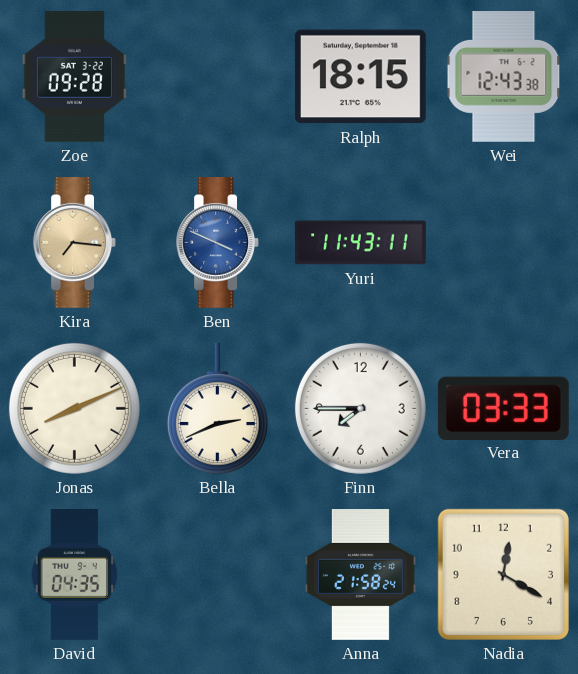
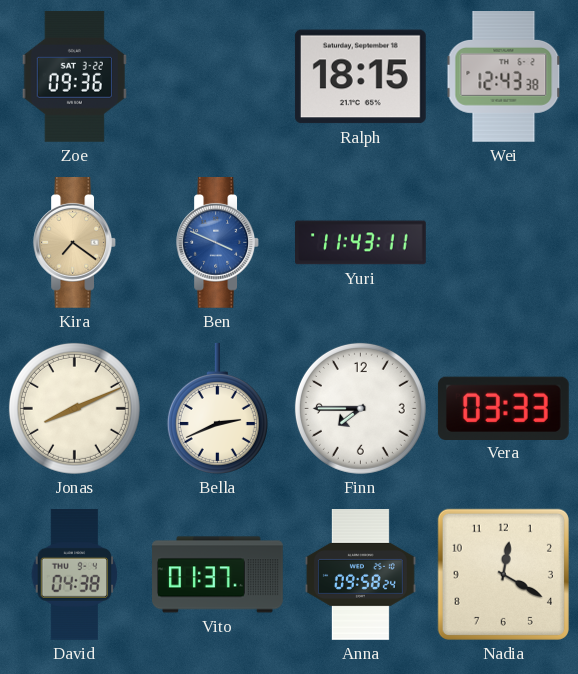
Zoe: 09:28 -> 09:36 (74, 76)
Kira: 7:16 -> 7:21 (74, 243)
David: 04:35 -> 04:38 (75, 575)
Vito: none -> 01:37 (218, 575)
Anna: 21:58 -> 09:58 (360, 575)
